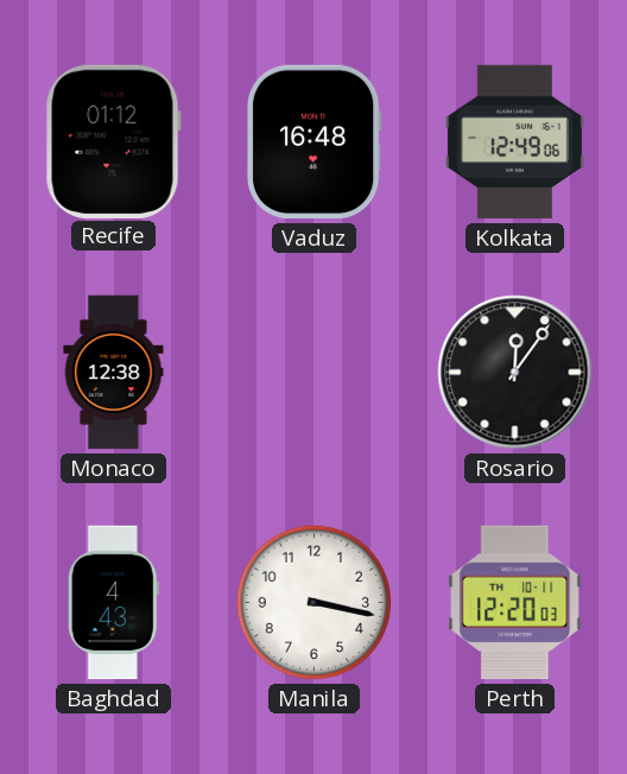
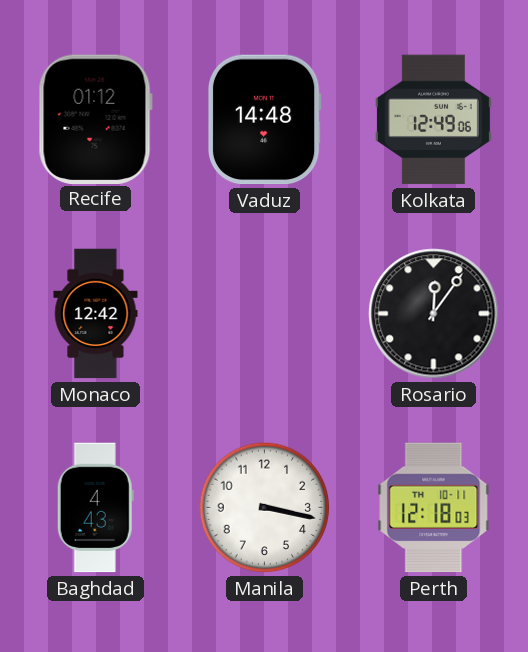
Vaduz: 16:48 -> 14:48 (264, 120)
Monaco: 12:38 -> 12:42 (96, 314)
Perth: 12:20 -> 12:18 (434, 508)
